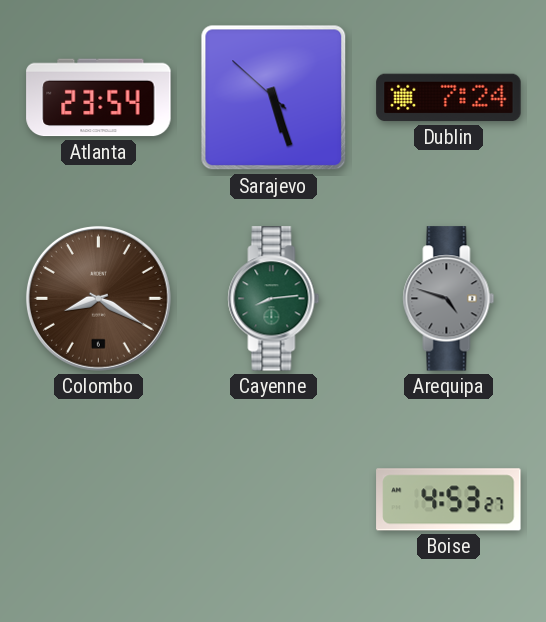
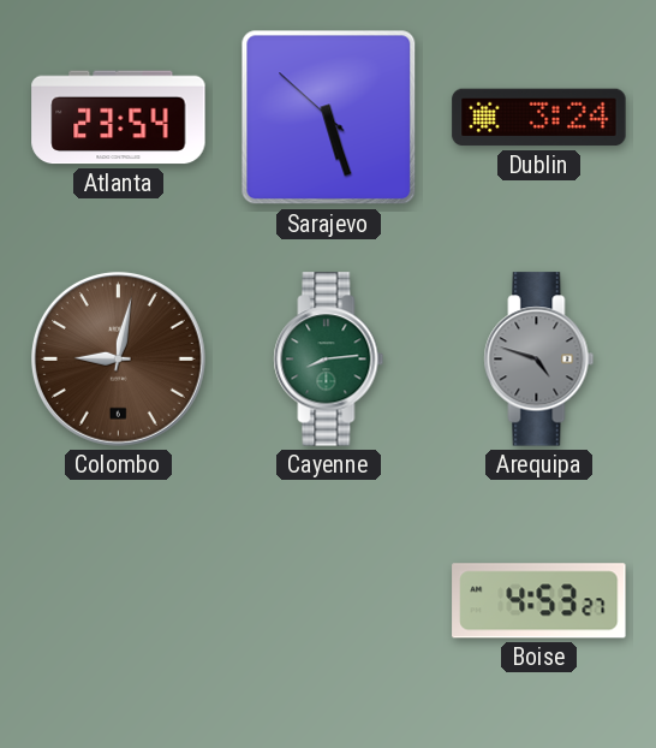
Dublin: 7:24 -> 3:24 (539, 118)
Colombo: 8:20 -> 9:02 (118, 358)
